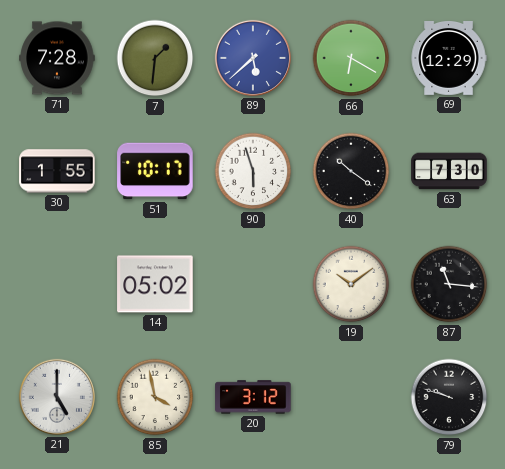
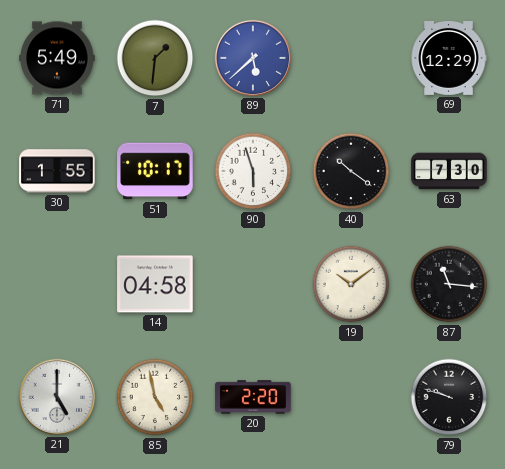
71: 7:28 -> 5:49 (57, 58)
66: 6:20 -> none (351, 58)
14: 05:02 -> 04:58 (155, 284)
85: 3:58 -> 4:58 (155, 397)
20: 3:12 -> 2:20 (253, 397)
